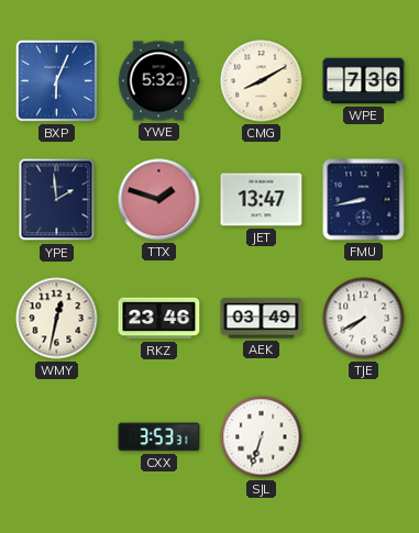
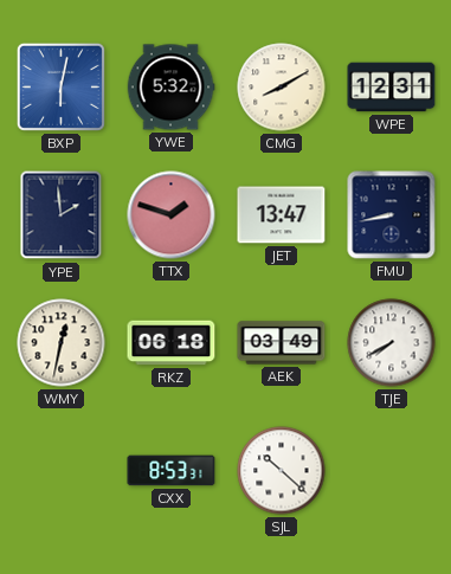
BXP: 6:04 -> 6:02 (60, 86)
WPE: 7:36 -> 12:31 (392, 88)
RKZ: 23:46 -> 06:18 (172, 343)
CXX: 3:53 -> 8:53 (172, 471)
SJL: 6:33 -> 10:22 (282, 471)
